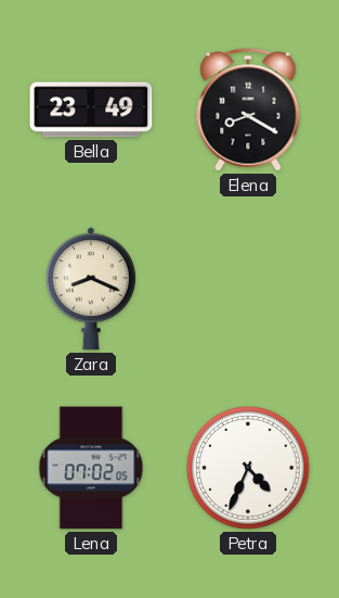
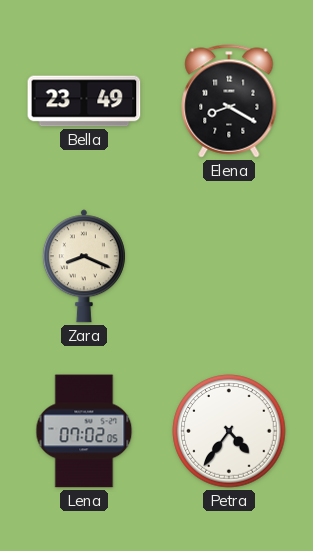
Petra: 4:34 -> 4:36 (229, 431)
